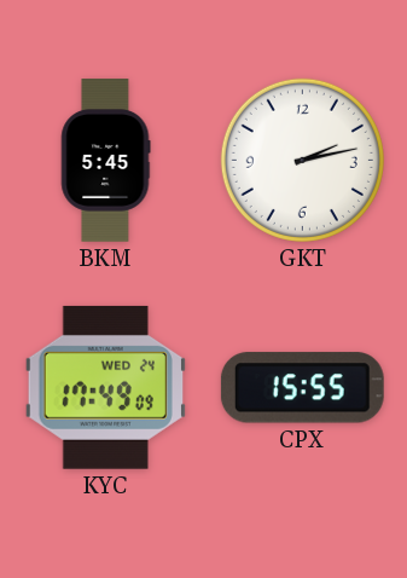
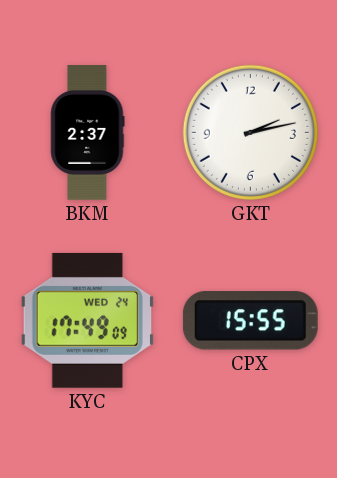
BKM: 5:45 -> 2:37 (87, 133)
